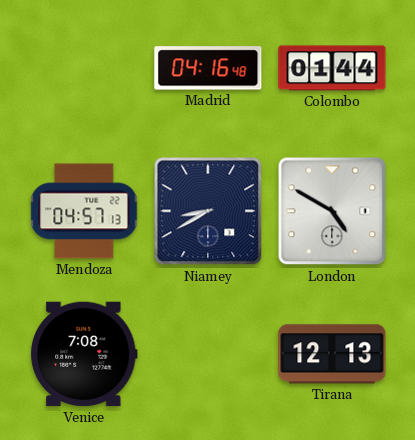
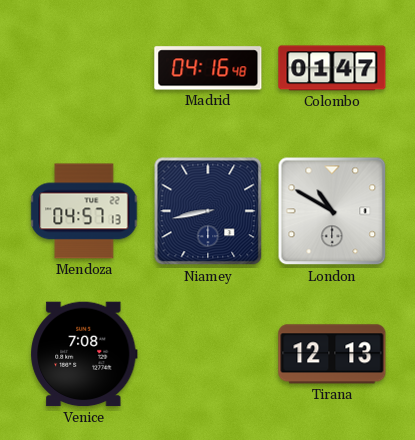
Colombo: 01:44 -> 01:47 (332, 68)
Niamey: 8:40 -> 8:43 (208, 211)
London: 4:50 -> 10:50 (332, 211)
